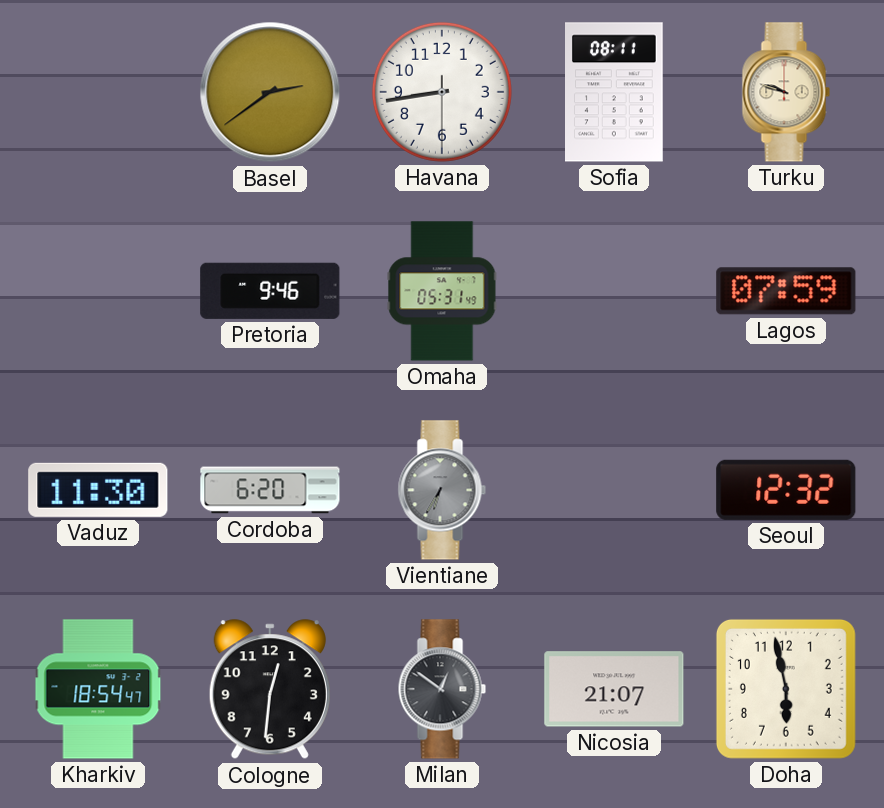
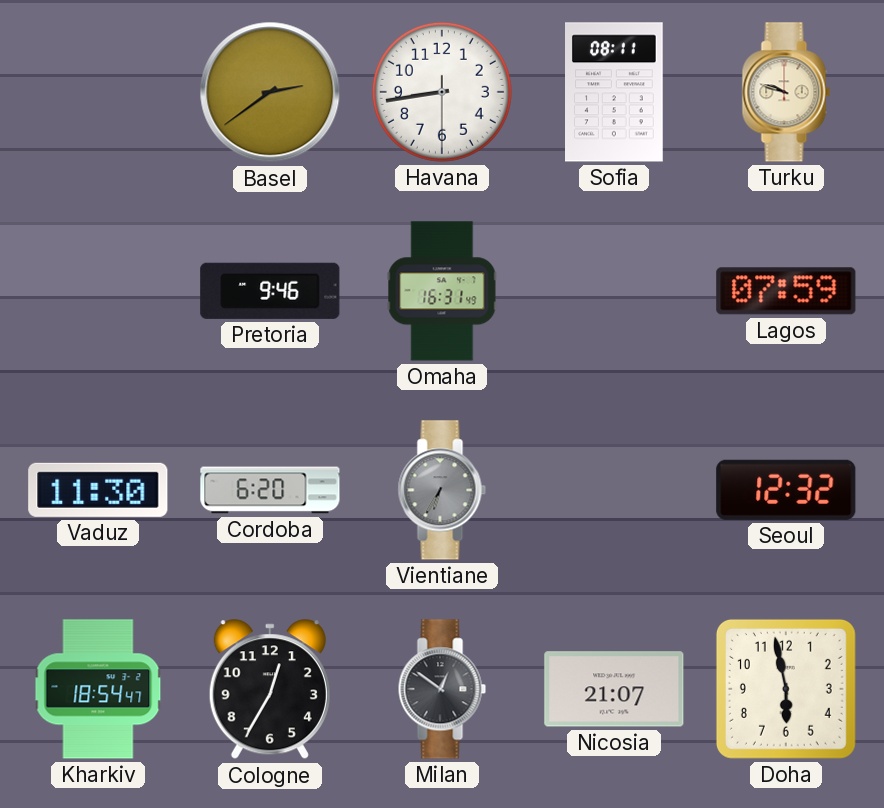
Omaha: 05:31 -> 16:31 (442, 291)
Cologne: 12:31 -> 12:35 (270, 690)
